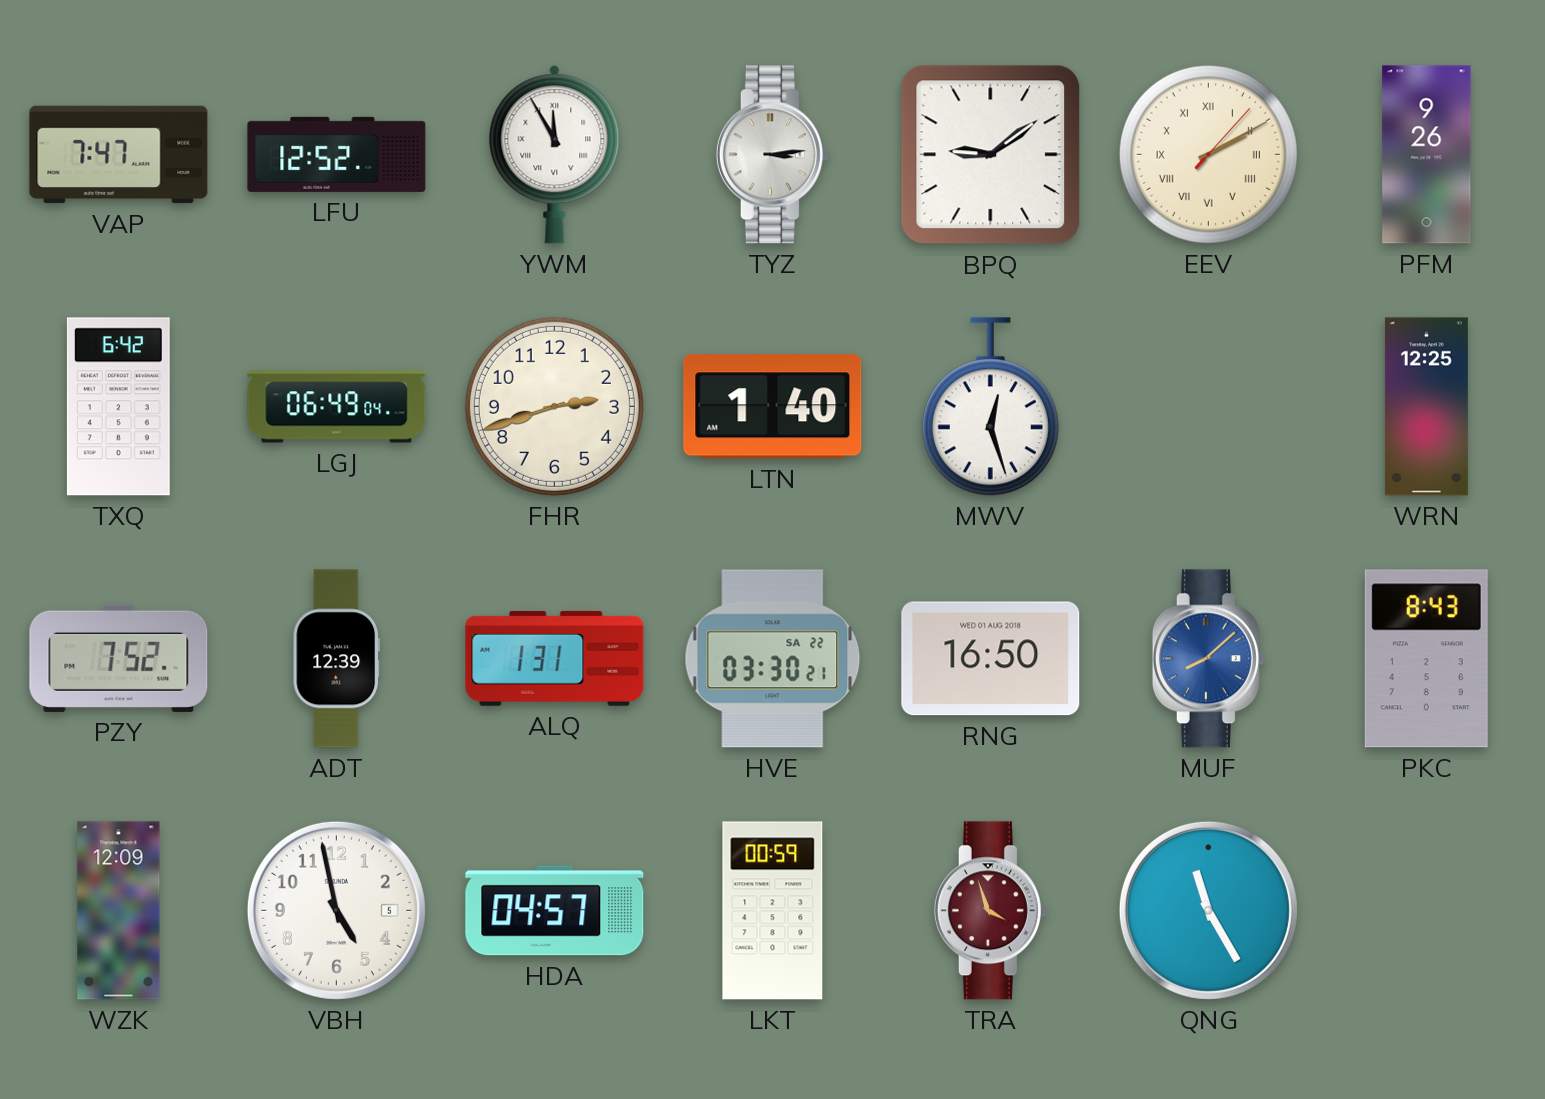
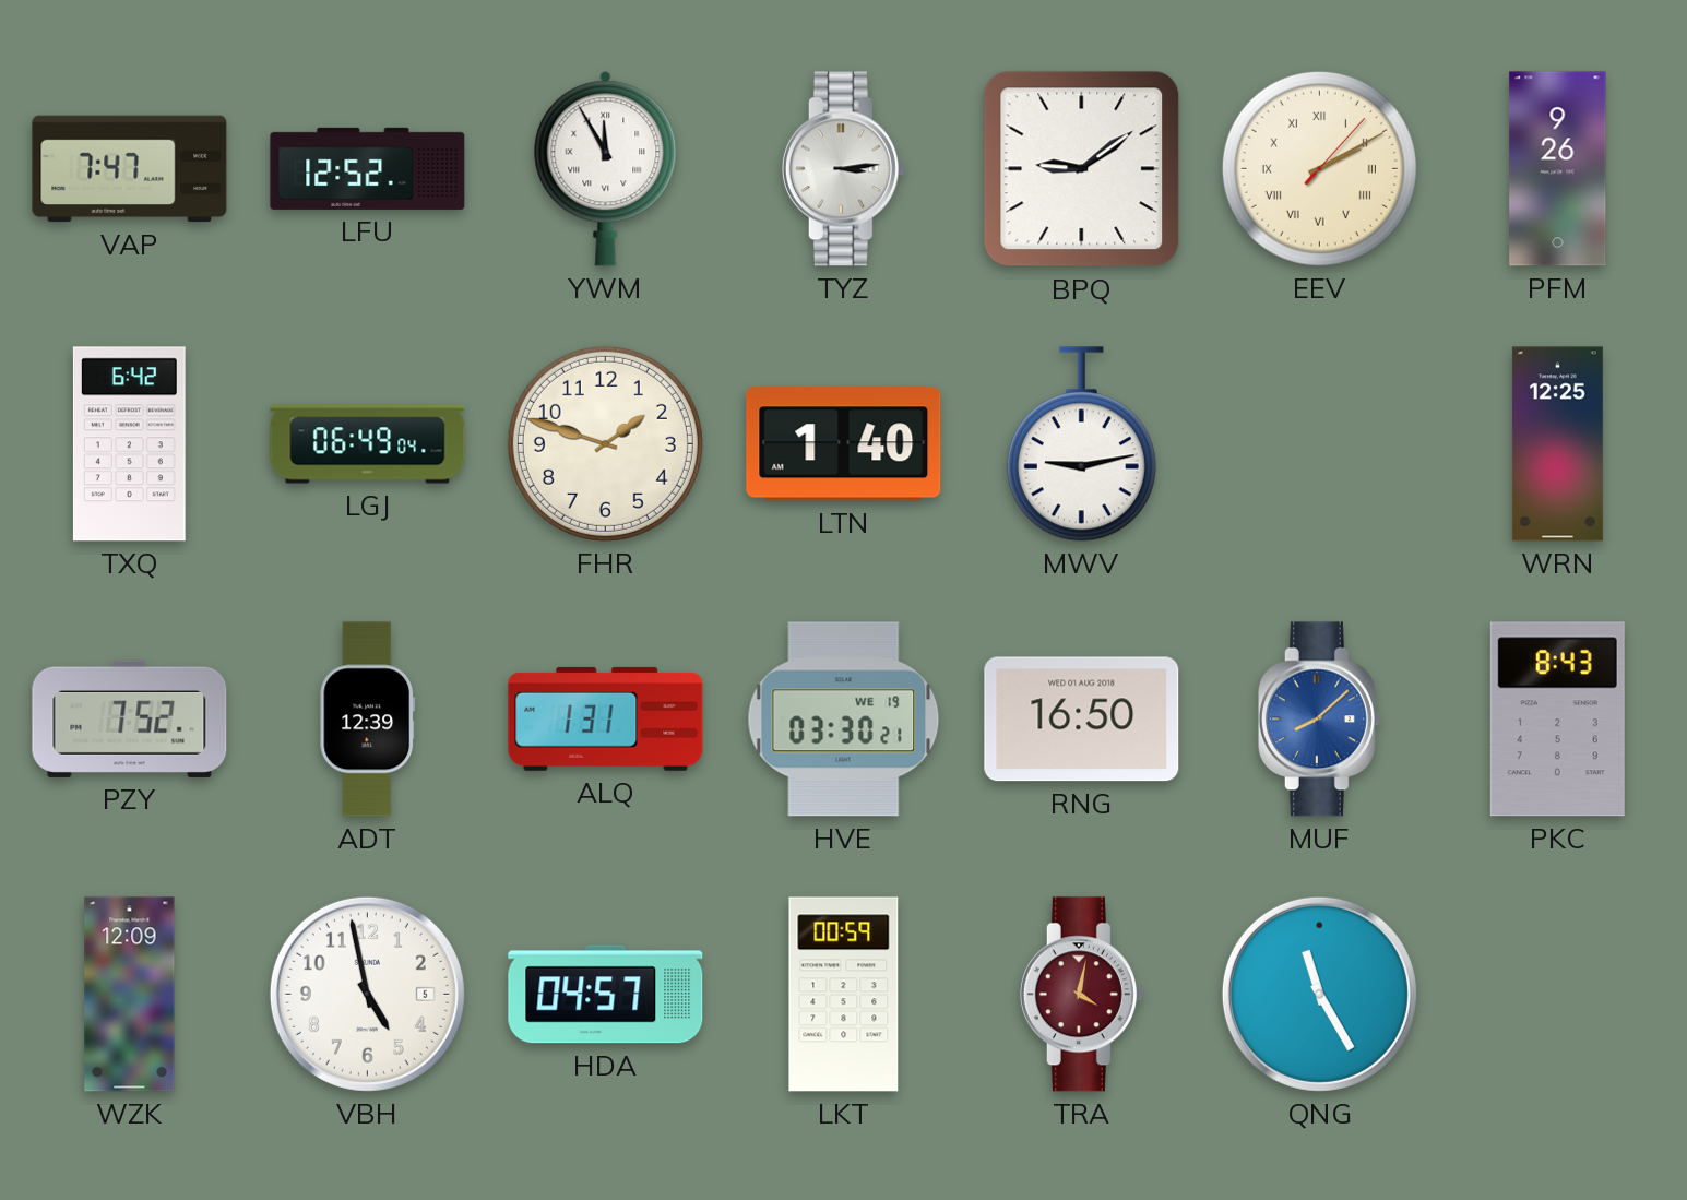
FHR: 2:42 -> 1:48 (605, 443)
MWV: 12:27 -> 9:13 (1081, 444)
HVE date: SA 22 -> WE 19 (844, 720)
TRA: 3:57 -> 4:02 (1081, 995)
